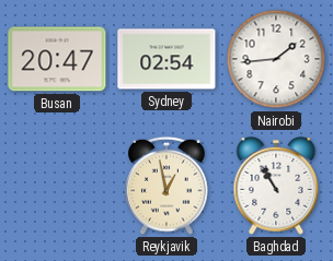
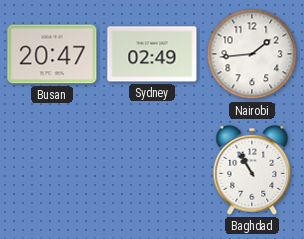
Sydney: 02:54 -> 02:49 (152, 54)
Reykjavik: 12:58 -> none (166, 186)
